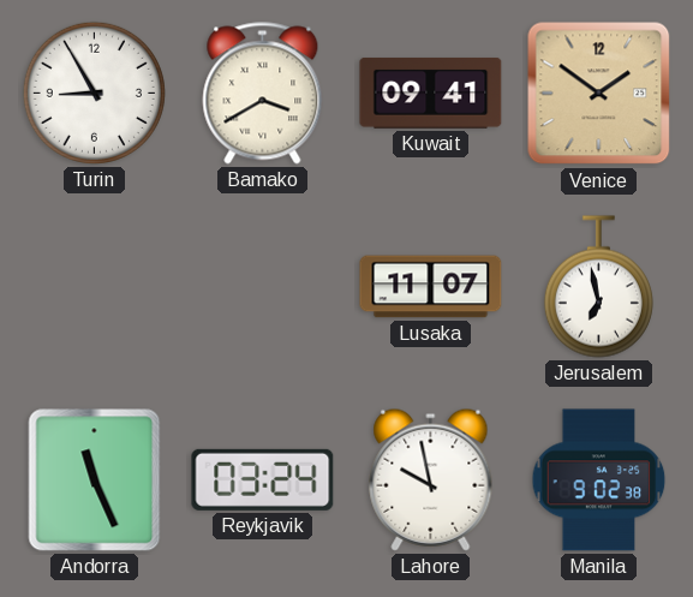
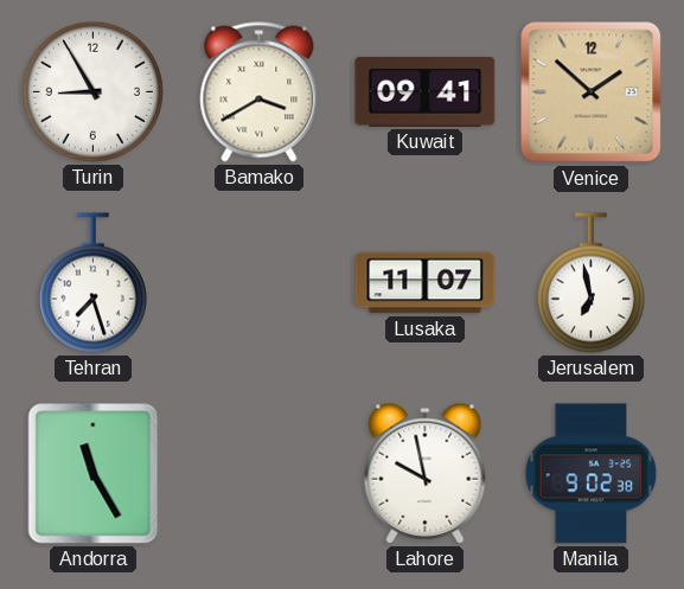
Venice: 1:51 -> 1:52 (592, 92)
Tehran: none -> 7:27 (92, 283)
Andorra: 11:26 -> 11:25 (94, 474)
Reykjavik: 03:24 -> none (263, 479)
